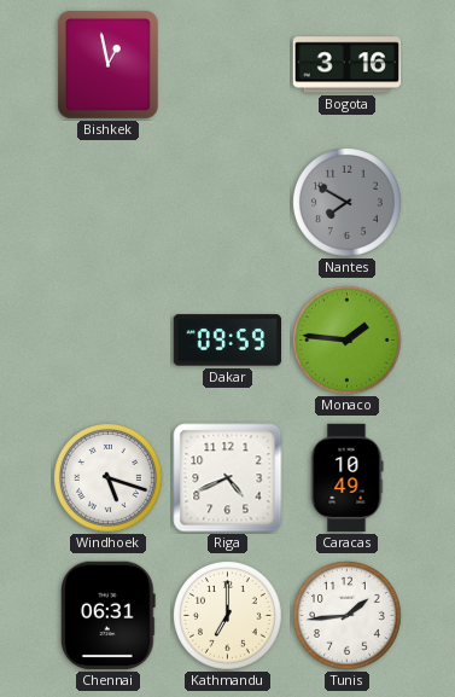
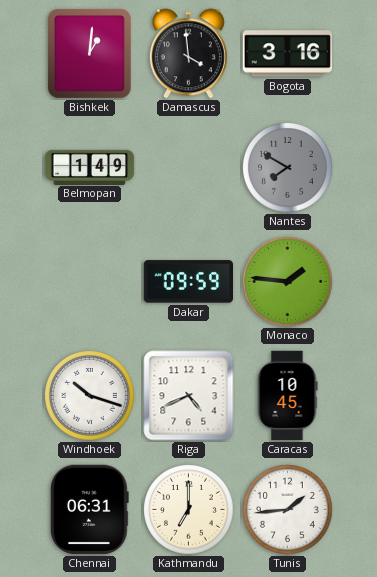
Bishkek: 12:58 -> 1:01 (89, 53)
Damascus: none -> 3:59 (188, 54)
Belmopan: none -> 1:49 (90, 167)
Windhoek: 5:18 -> 10:18 (90, 396)
Caracas: 10:49 -> 10:45 (287, 396)
